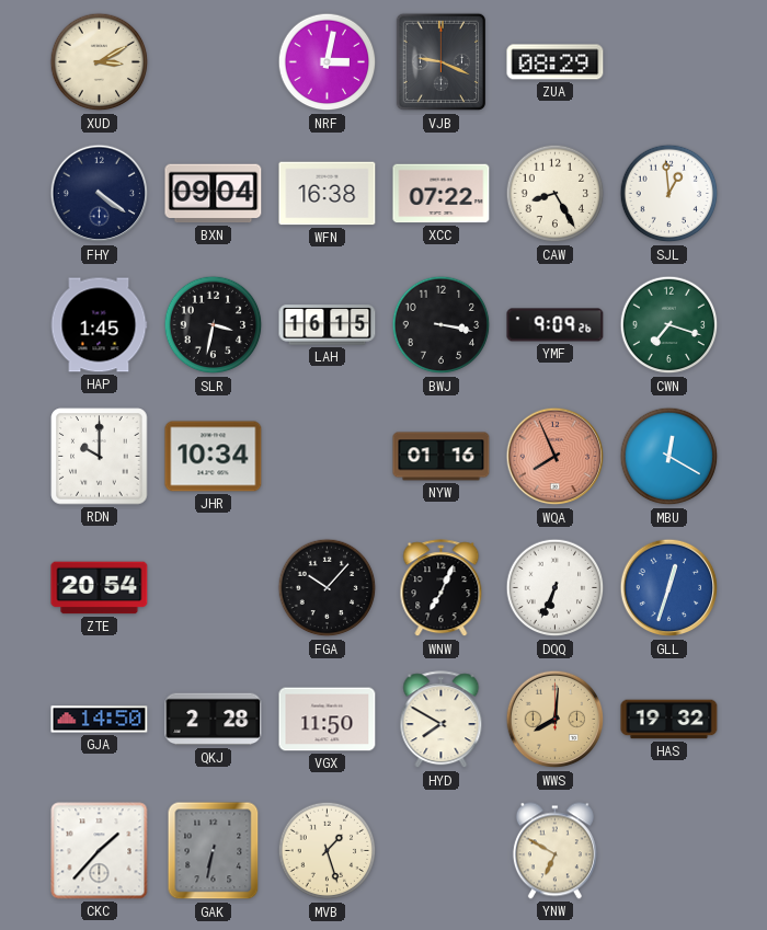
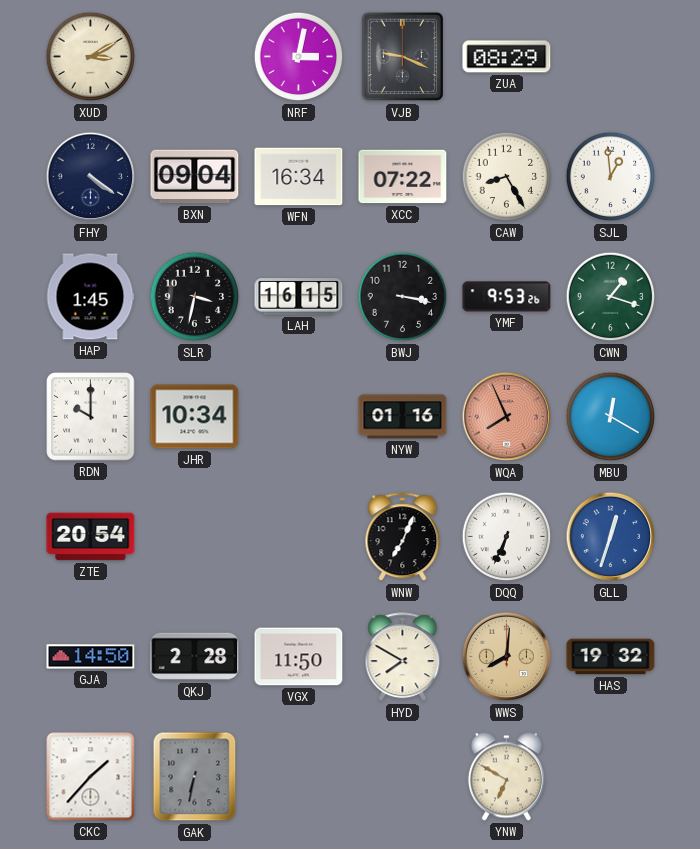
WFN: 16:38 -> 16:34 (299, 177)
YMF: 9:09 -> 9:53 (507, 297)
CWN: 7:18 -> 1:18 (611, 297)
FGA: 10:07 -> none (328, 588)
MVB: 1:27 -> none (328, 851)
